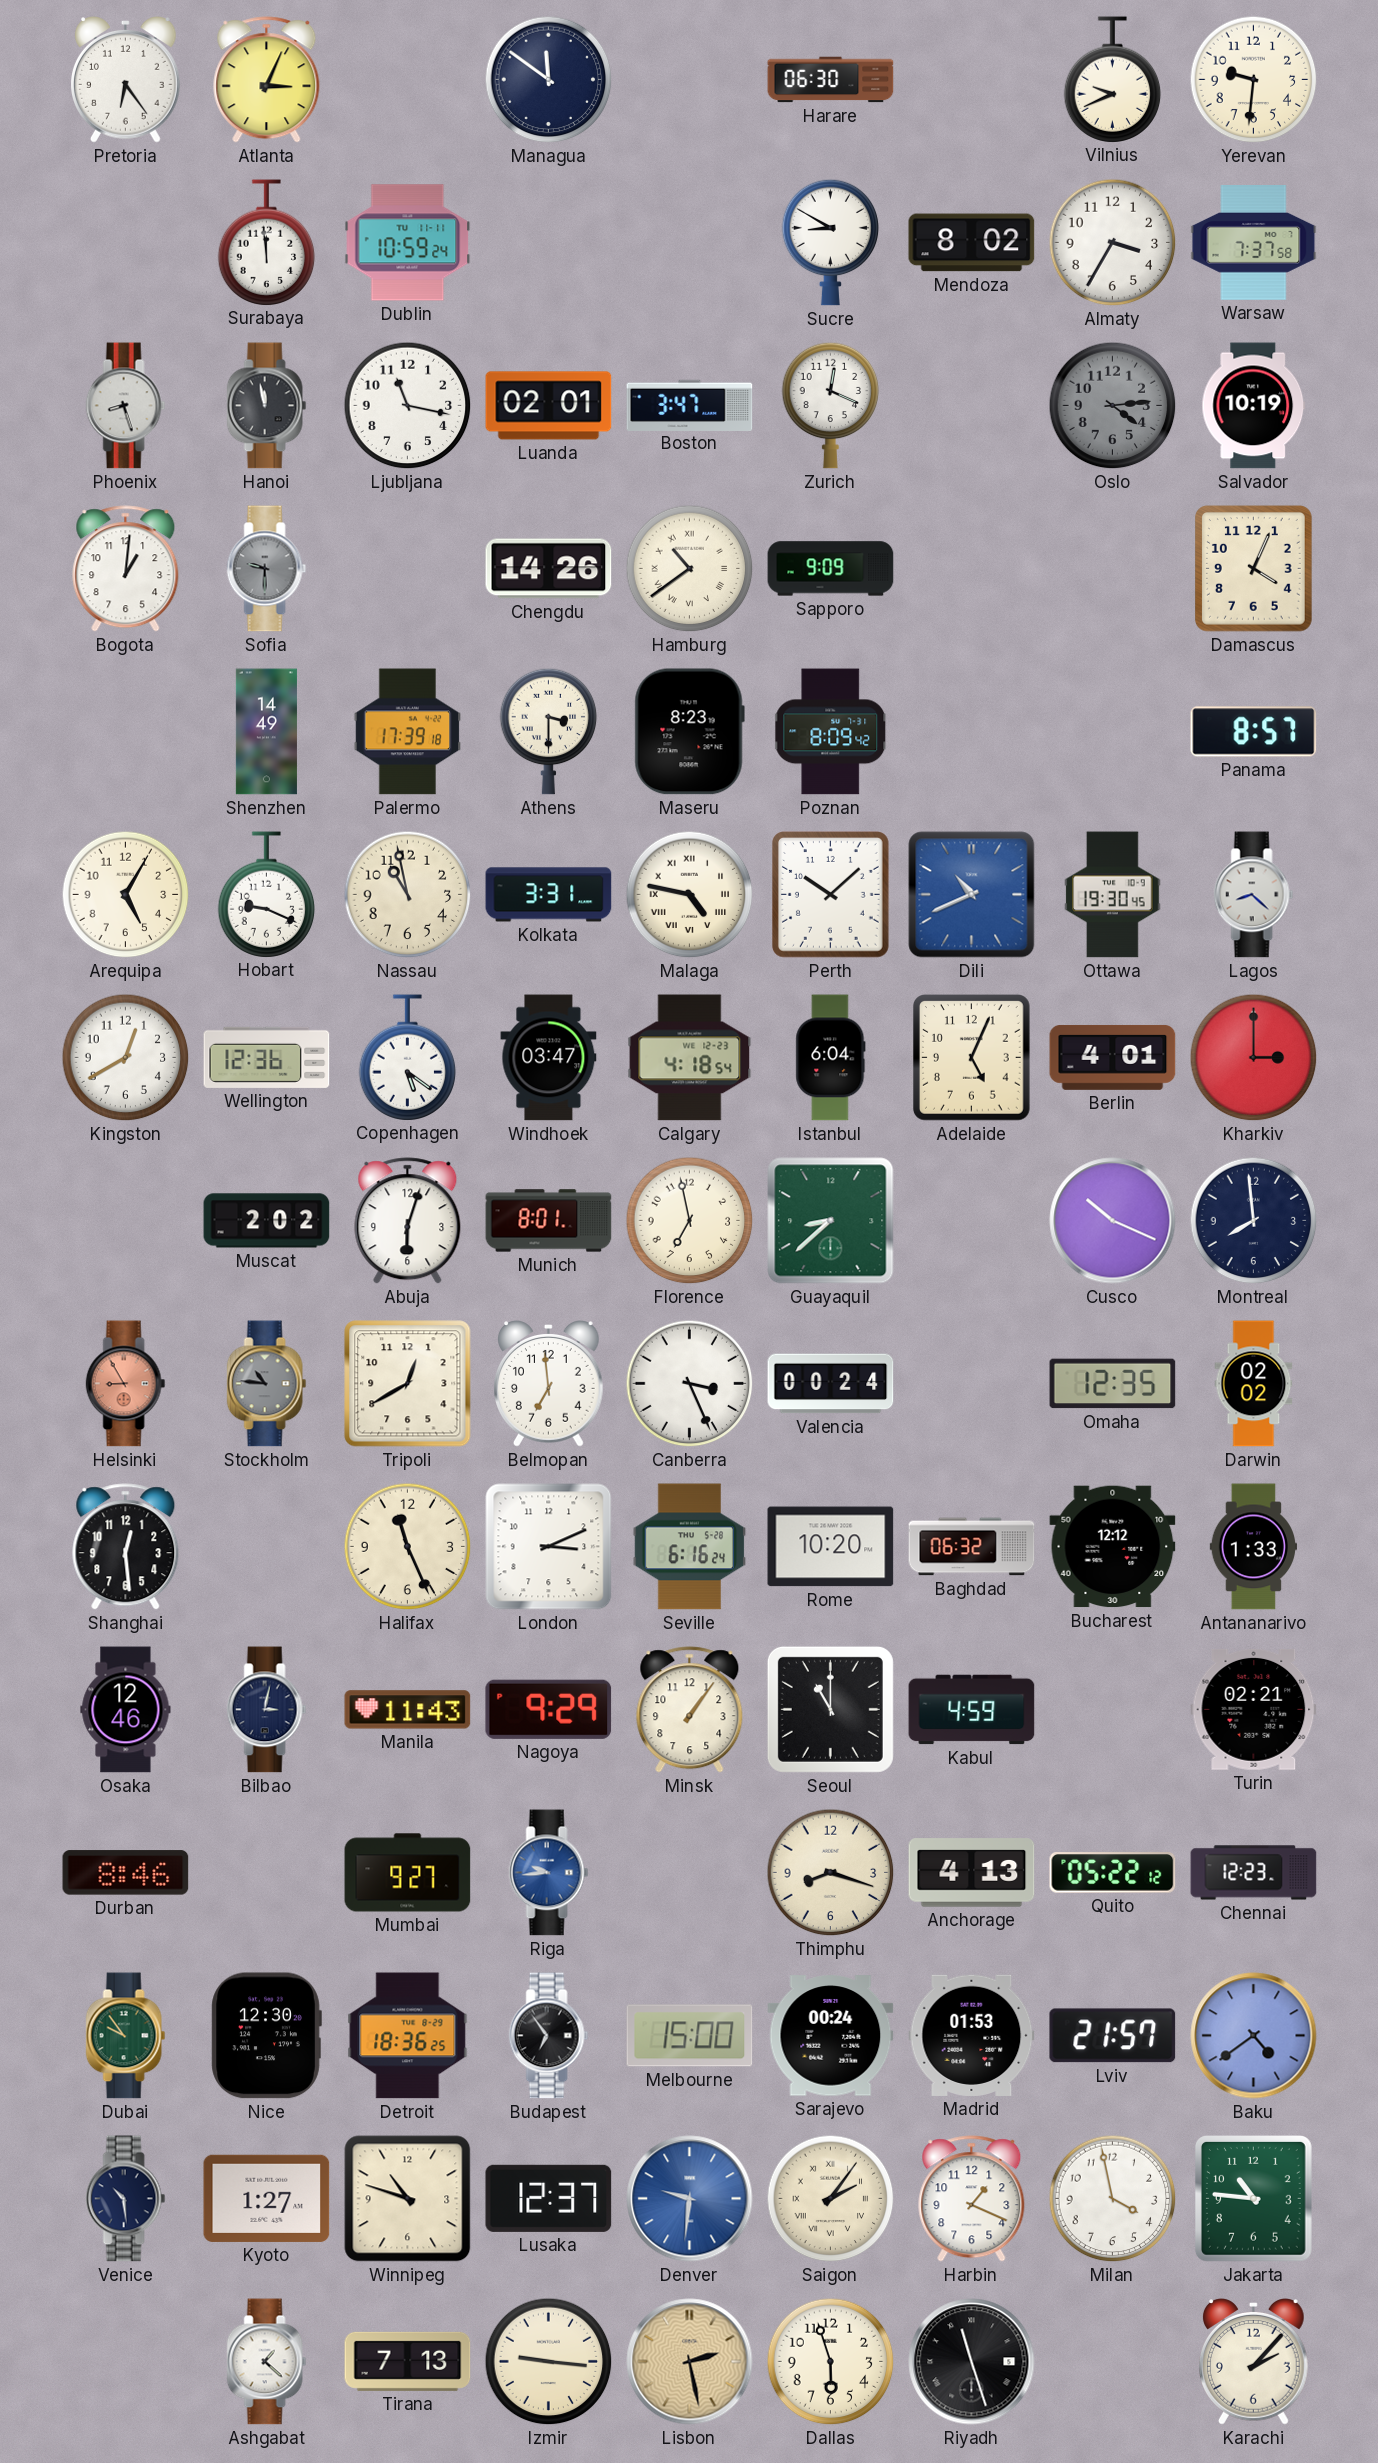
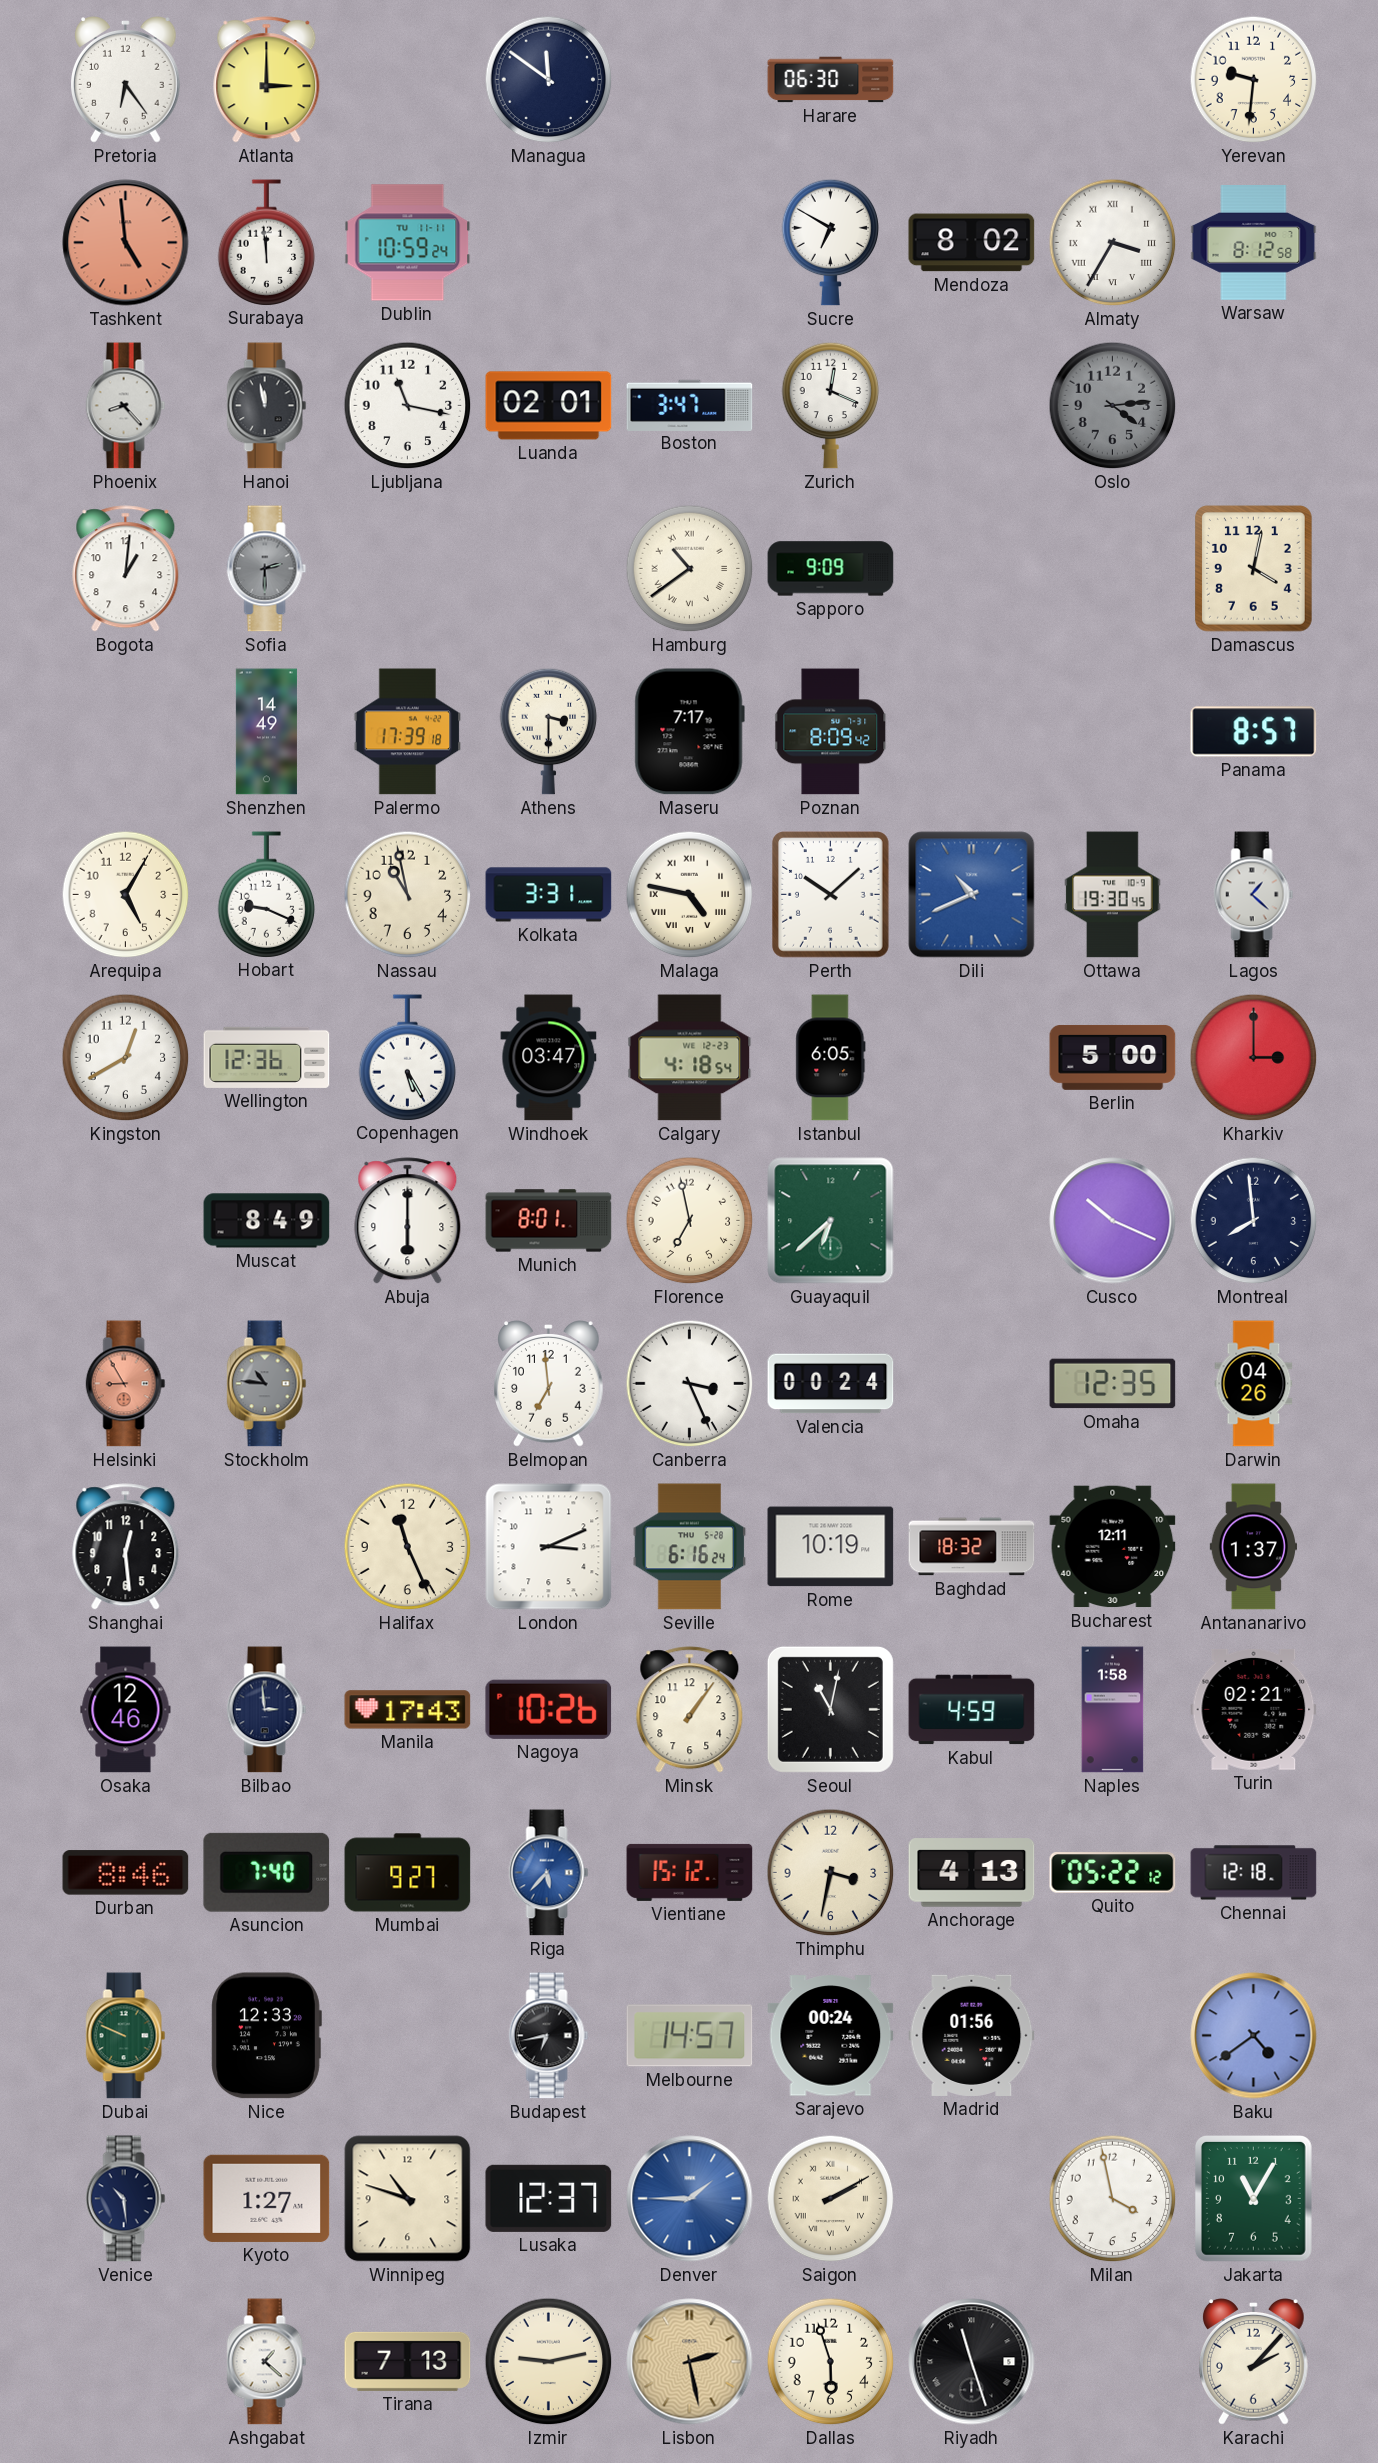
Atlanta: 3:04 -> 3:00 (267, 80)
Vilnius: 9:41 -> none (1113, 79)
Tashkent: none -> 4:59 (126, 243)
Sucre: 8:50 -> 6:50 (831, 242)
Almaty numerals: Arabic -> Roman (1113, 243)
Warsaw: 7:37 -> 8:12 (1254, 243)
Phoenix: 8:27 -> 8:23 (126, 406)
Salvador: 10:19 -> none (1254, 406)
Sofia: 9:30 -> 2:30 (267, 569)
Chengdu: 14:26 -> none (549, 569)
Damascus: 4:04 -> 4:02 (1254, 569)
Maseru: 8:23 -> 7:17 (689, 732)
Lagos: 8:22 -> 1:22 (1254, 895)
Copenhagen: 5:21 -> 5:25 (408, 1057)
Istanbul: 6:04 -> 6:05 (831, 1058)
Adelaide: 5:04 -> none (972, 1058)
Berlin: 4:01 -> 5:00 (1113, 1058)
Muscat: 2:02 -> 8:49 (267, 1221)
Abuja: 6:03 -> 6:00 (408, 1221)
Guayaquil: 8:38 -> 6:38 (831, 1221)
Tripoli: 12:40 -> none (408, 1384)
Darwin: 02:02 -> 04:26 (1254, 1384)
Rome: 10:20 -> 10:19 (831, 1547)
Baghdad: 06:32 -> 18:32 (972, 1547)
Bucharest: 12:12 -> 12:11 (1113, 1547)
Antananarivo: 1:33 -> 1:37 (1253, 1547)
Bilbao: 3:02 -> 2:59 (267, 1710)
Manila: 11:43 -> 17:43 (408, 1710)
Nagoya: 9:29 -> 10:26 (549, 1709)
Seoul: 11:00 -> 11:02 (830, 1709)
Naples: none -> 1:58 (1113, 1710)
Asuncion: none -> 7:40 (267, 1872)
Riga: 9:44 -> 5:37 (549, 1873)
Vientiane: none -> 15:12 (690, 1872)
Thimphu: 8:18 -> 3:32 (831, 1873)
Chennai: 12:23 -> 12:18 (1254, 1873)
Dubai: 9:54 -> 9:49 (126, 2036)
Nice: 12:30 -> 12:33 (266, 2036)
Detroit: 18:36 -> none (408, 2036)
Budapest: 6:54 -> 6:43 (549, 2036)
Melbourne: 15:00 -> 14:57 (690, 2036)
Madrid: 01:53 -> 01:56 (972, 2035)
Lviv: 21:57 -> none (1113, 2036)
Denver: 9:31 -> 1:45 (690, 2199)
Saigon: 2:06 -> 2:10 (831, 2199)
Harbin: 1:19 -> none (972, 2199)
Jakarta: 10:46 -> 11:05 (1254, 2199)
Izmir: 9:16 -> 9:13 (549, 2362)
